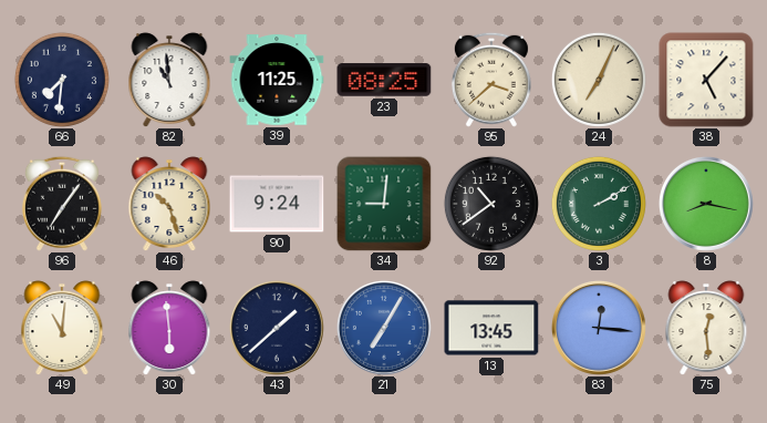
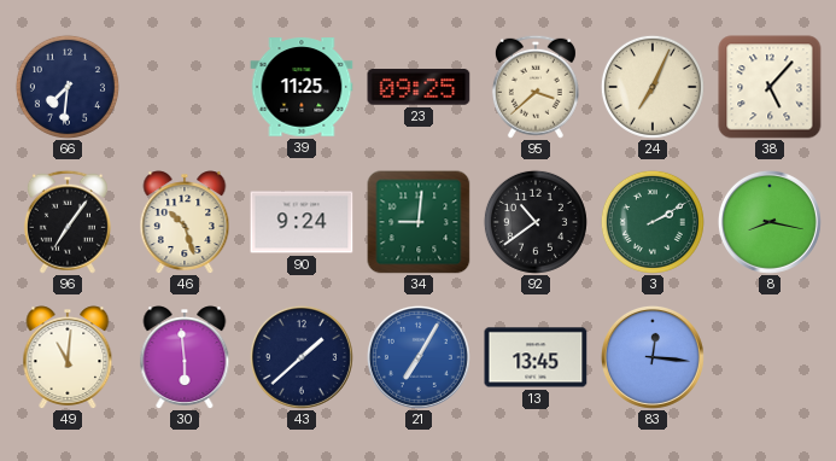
82: 10:59 -> none (169, 80)
23: 08:25 -> 09:25 (419, 87)
75: 12:29 -> none (706, 328)
